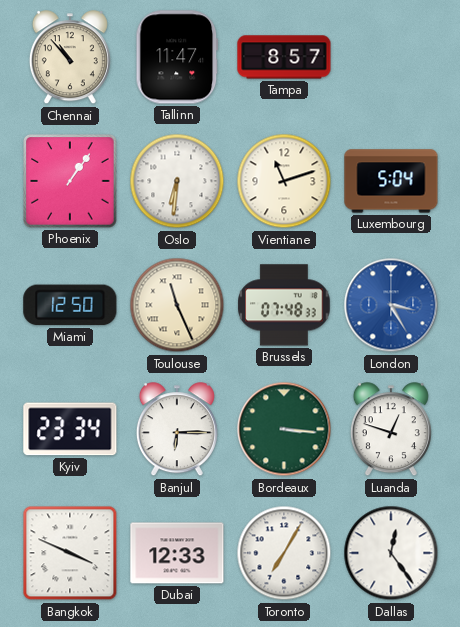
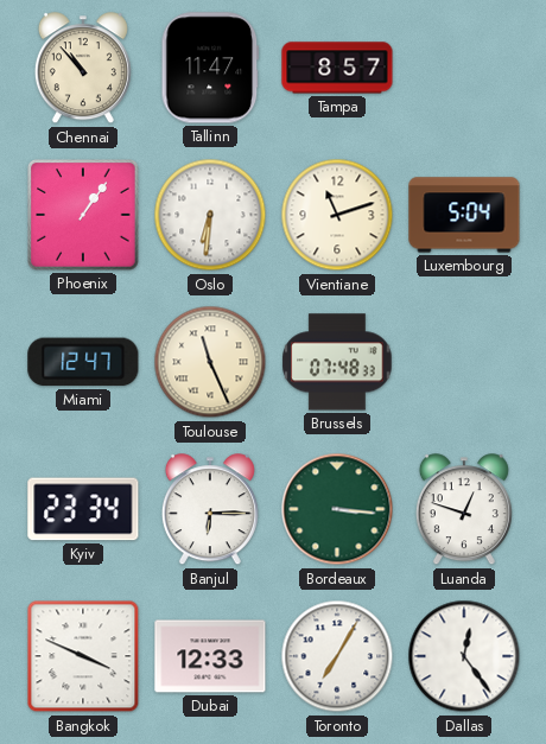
Miami: 12:50 -> 12:47 (83, 362)
London: 3:25 -> none (391, 305)
